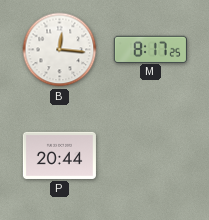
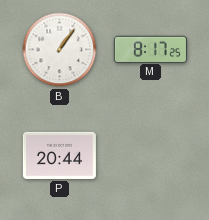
B: 12:16 -> 1:06 (60, 50)
